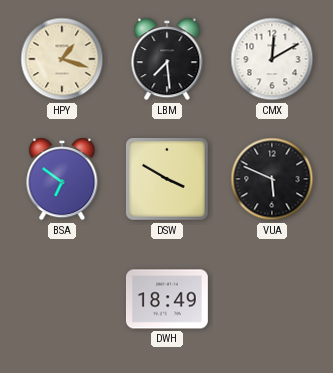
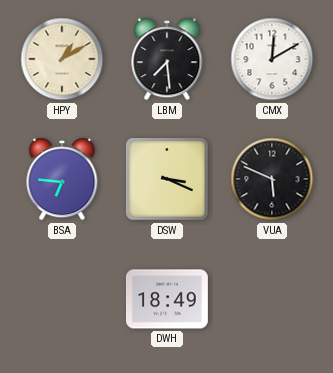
HPY: 1:18 -> 1:10 (62, 59)
BSA: 6:51 -> 6:46 (62, 179)
DSW: 3:50 -> 3:19 (168, 180)
